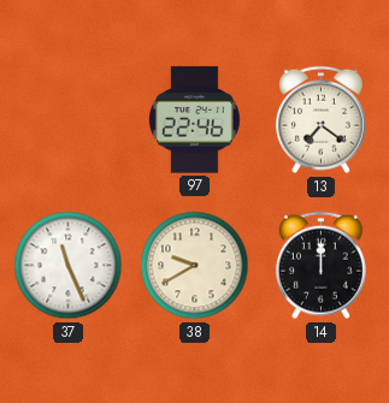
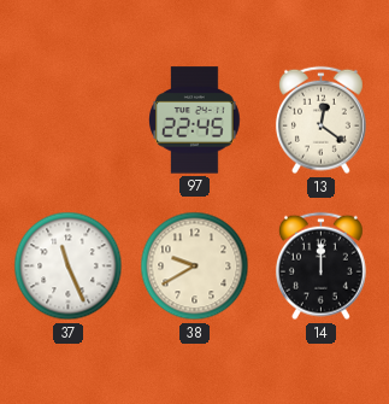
97: 22:46 -> 22:45 (194, 121)
13: 7:21 -> 12:21 (320, 121)
